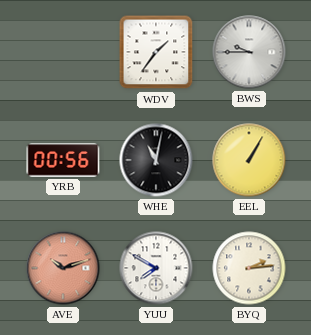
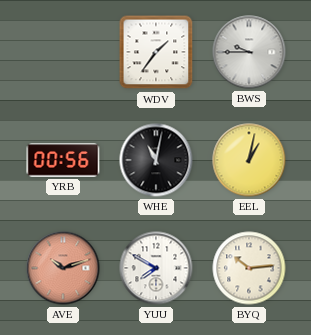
EEL: 1:05 -> 1:02 (249, 160)
BYQ: 2:14 -> 10:14 (249, 268)
